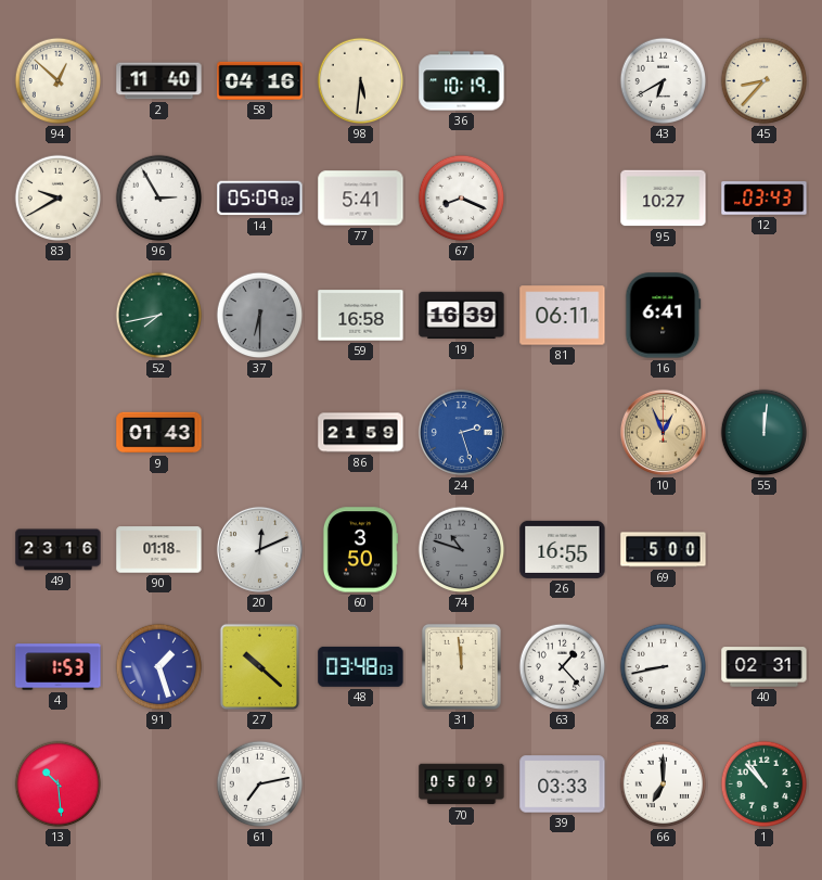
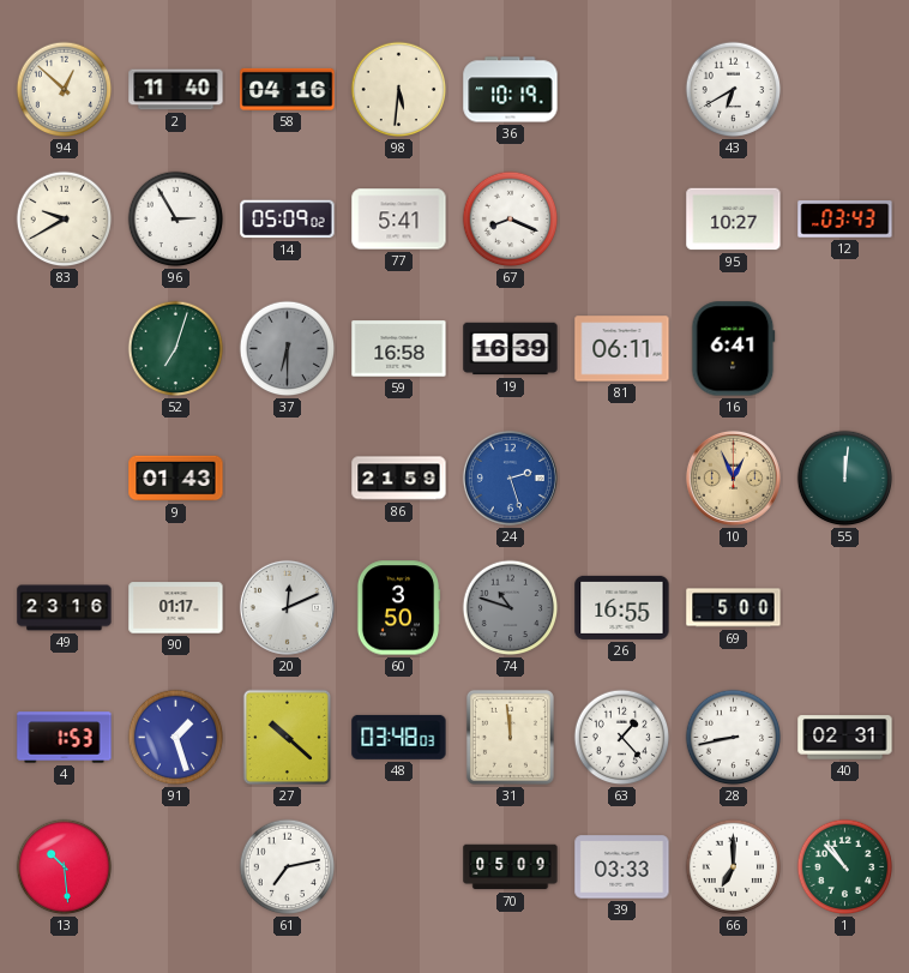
45: 8:37 -> none (765, 81)
52: 7:43 -> 7:03 (176, 349)
90: 01:18 -> 01:17 (176, 608)
